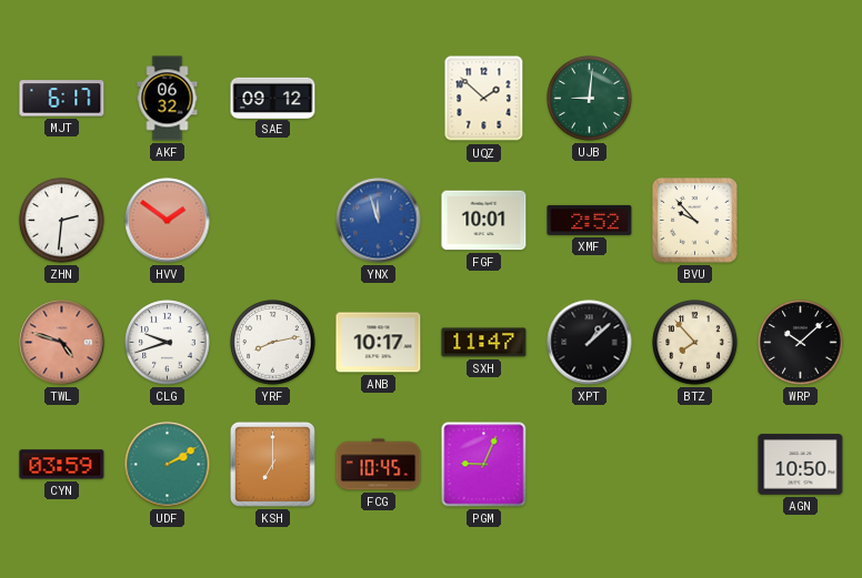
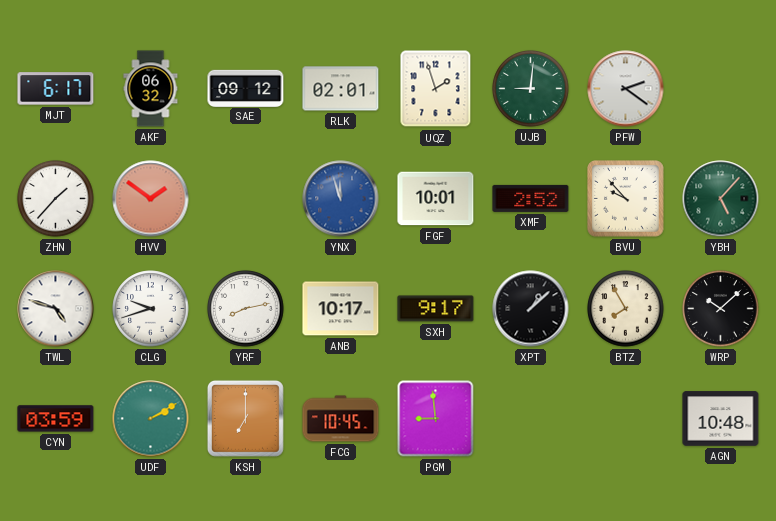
RLK: none -> 02:01 (341, 89)
UQZ: 1:52 -> 1:57 (436, 89)
PFW: none -> 2:21 (626, 89)
ZHN: 2:31 -> 1:37 (56, 199)
YBH: none -> 5:07 (721, 199)
TWL dial: salmon -> white (56, 309)
SXH: 11:47 -> 9:17 (436, 309)
BTZ: 7:53 -> 7:55 (626, 309)
PGM: 9:04 -> 8:59 (436, 419)
AGN: 10:50 -> 10:48 (721, 419)
